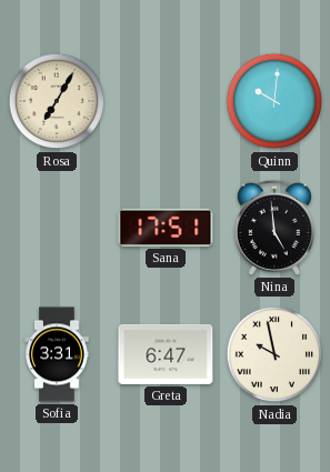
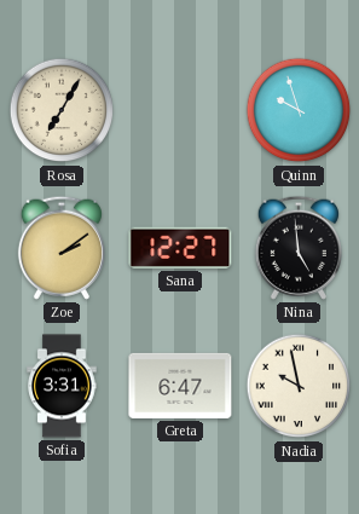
Quinn: 10:01 -> 9:57 (299, 110)
Zoe: none -> 2:09 (62, 248)
Sana: 17:51 -> 12:27 (180, 248)
